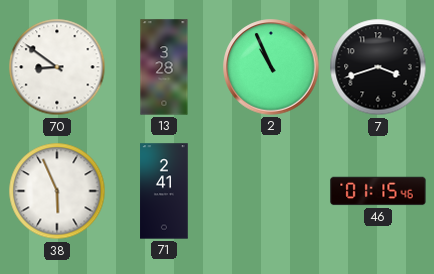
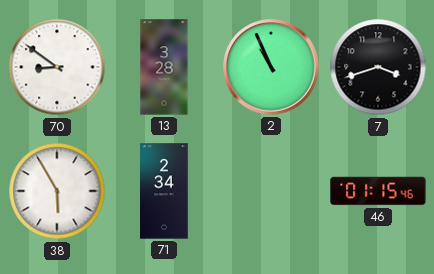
38: 5:56 -> 5:55 (57, 191)
71: 2:41 -> 2:34 (164, 191)
